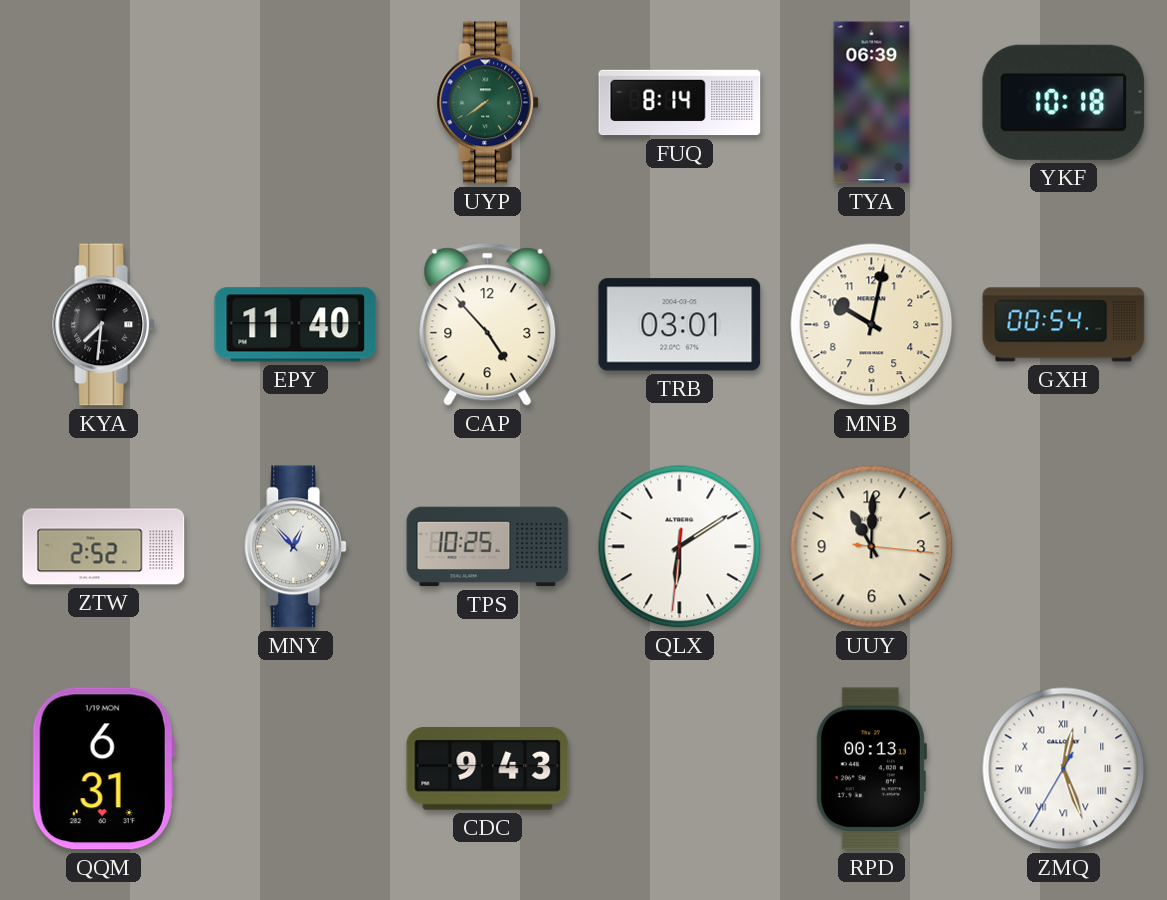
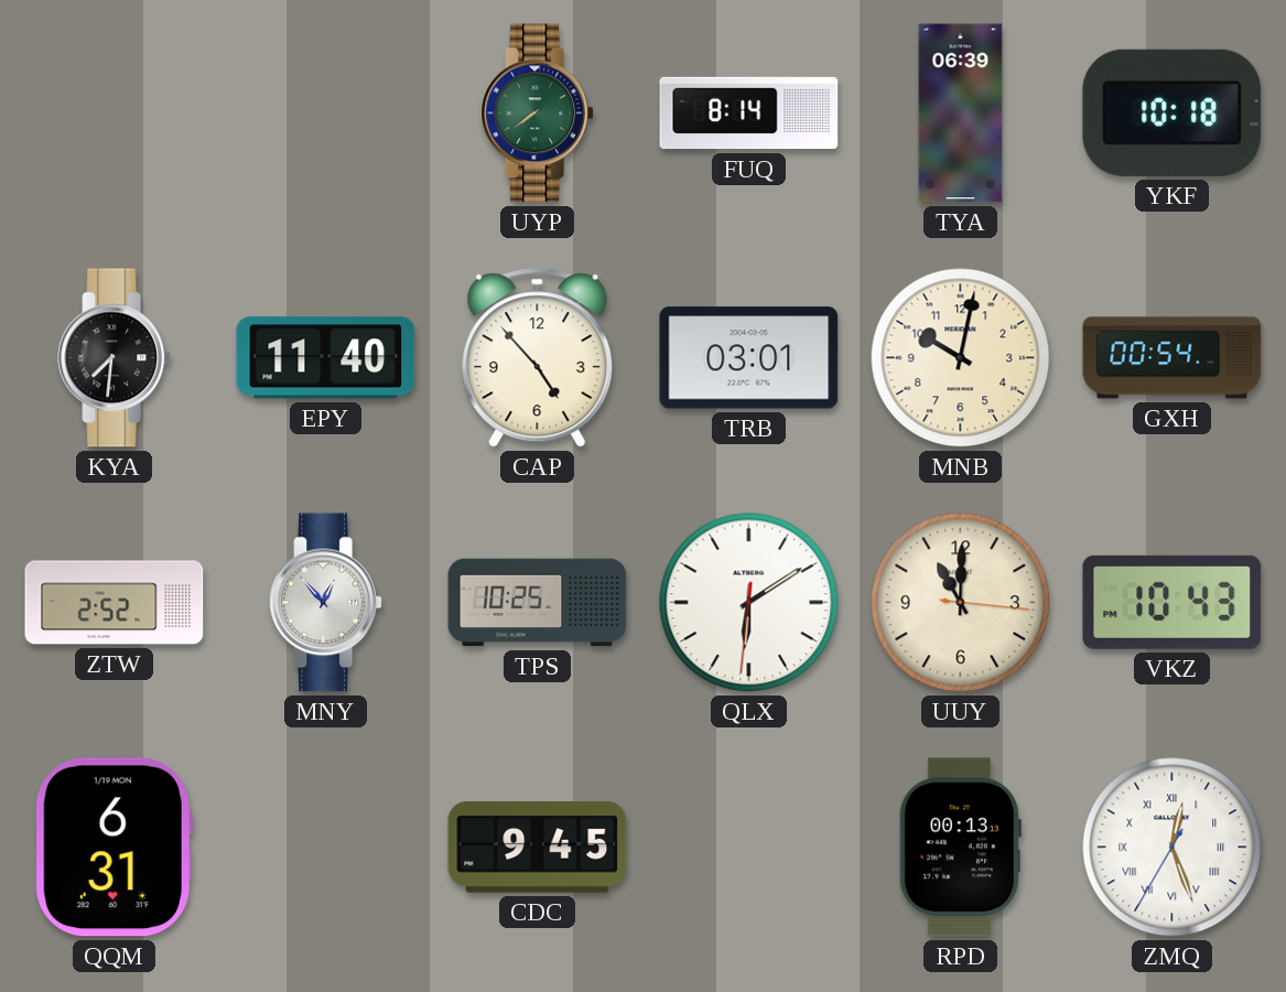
VKZ: none -> 10:43 (1172, 602)
CDC: 9:43 -> 9:45 (538, 847)
